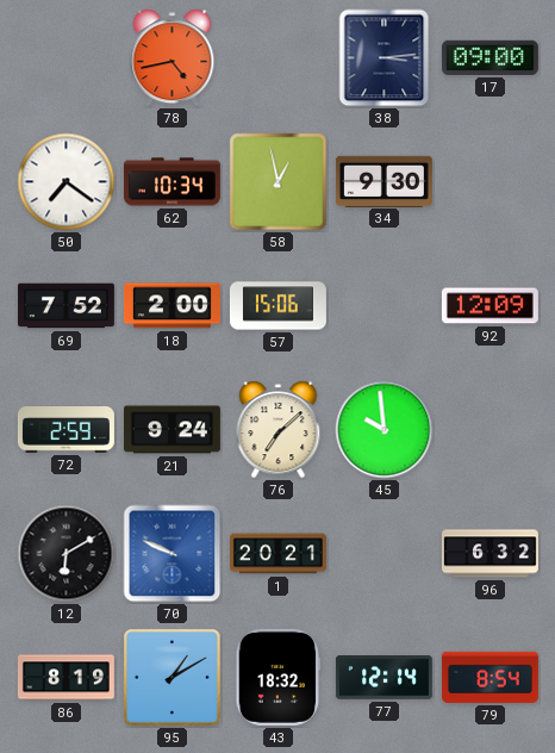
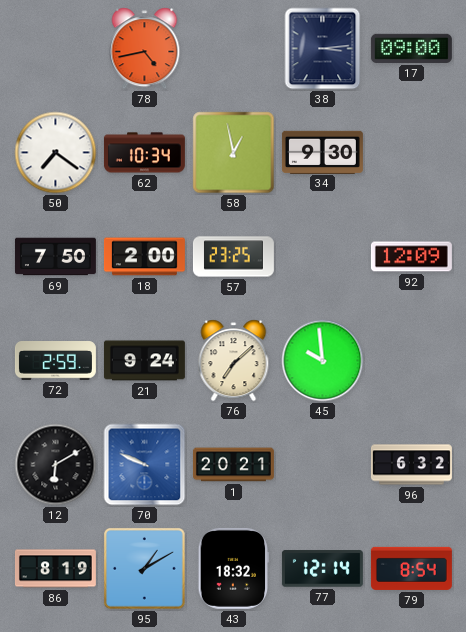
69: 7:52 -> 7:50 (55, 257)
57: 15:06 -> 23:25 (233, 257)
